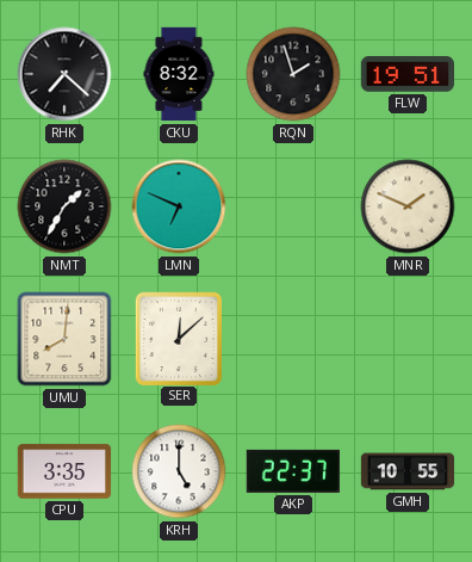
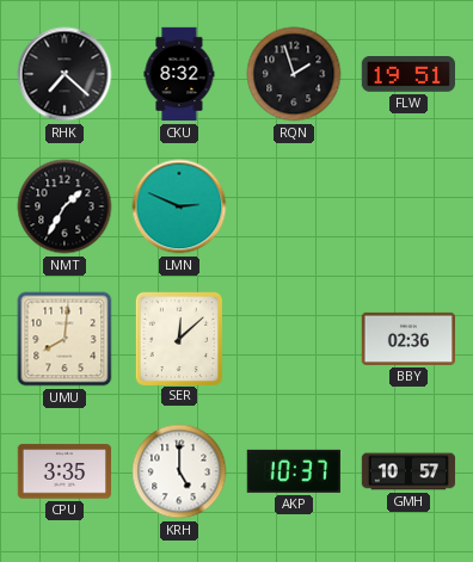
LMN: 6:49 -> 2:49 (179, 206)
MNR: 1:49 -> none (408, 206)
BBY: none -> 02:36 (407, 339)
AKP: 22:37 -> 10:37 (294, 471)
GMH: 10:55 -> 10:57 (408, 471)
